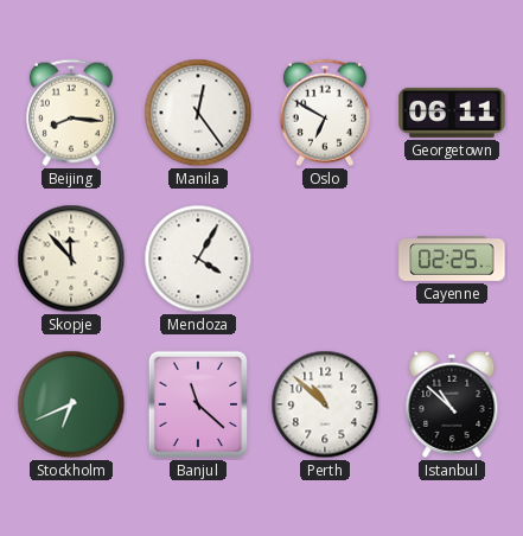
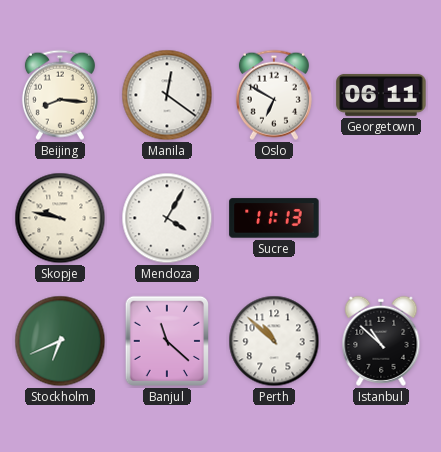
Manila: 12:24 -> 12:21 (167, 95)
Skopje: 11:53 -> 9:47 (60, 218)
Sucre: none -> 11:13 (274, 218)
Cayenne: 02:25 -> none (452, 259)
